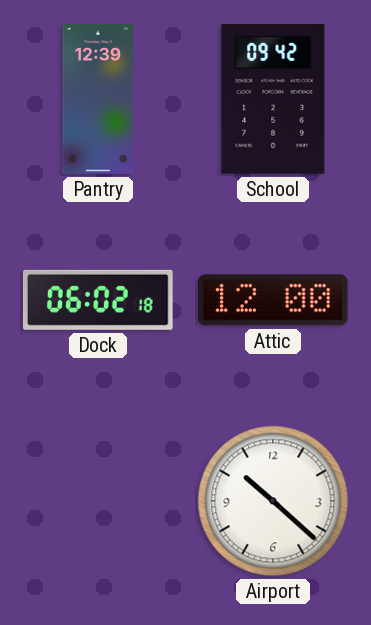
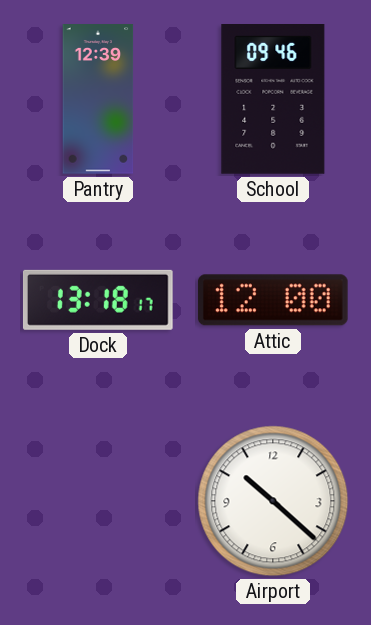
School: 09:42 -> 09:46 (273, 100)
Dock: 06:02 -> 13:18 (98, 300)
